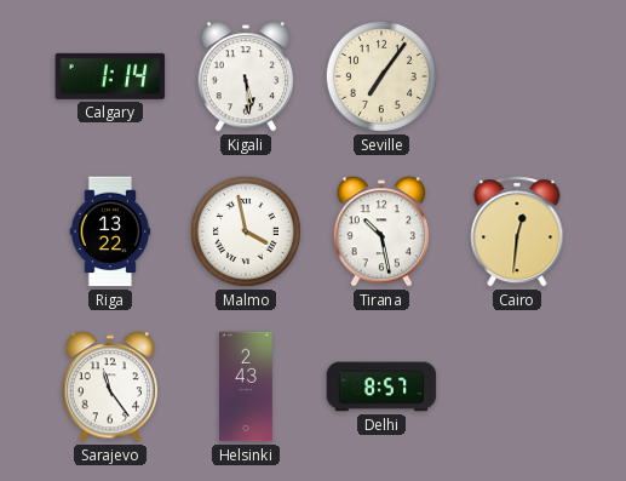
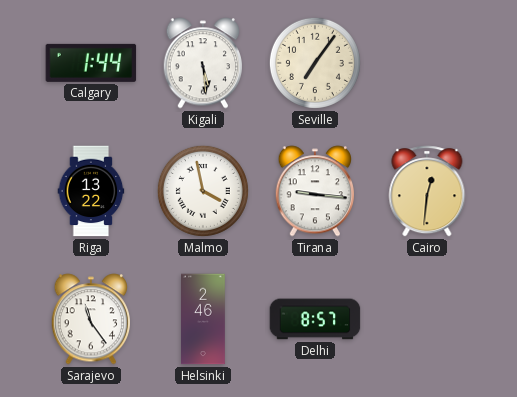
Calgary: 1:14 -> 1:44 (91, 63)
Tirana: 10:28 -> 9:16 (315, 191)
Helsinki: 2:43 -> 2:46 (203, 319)
